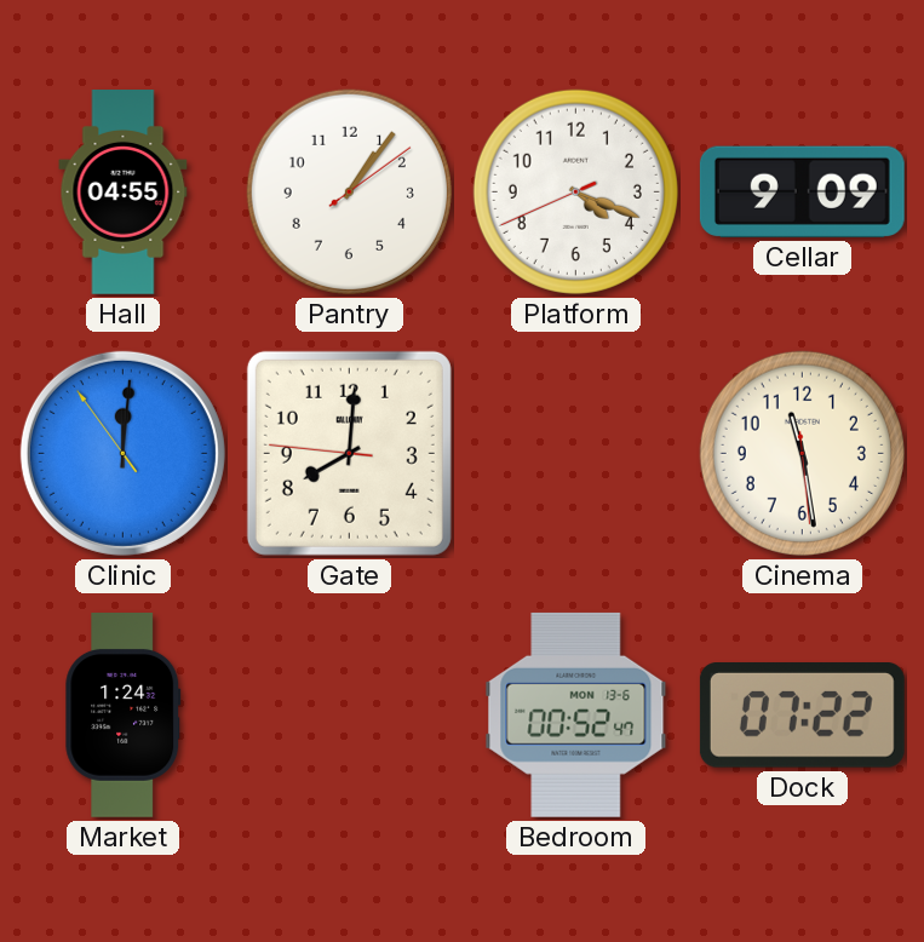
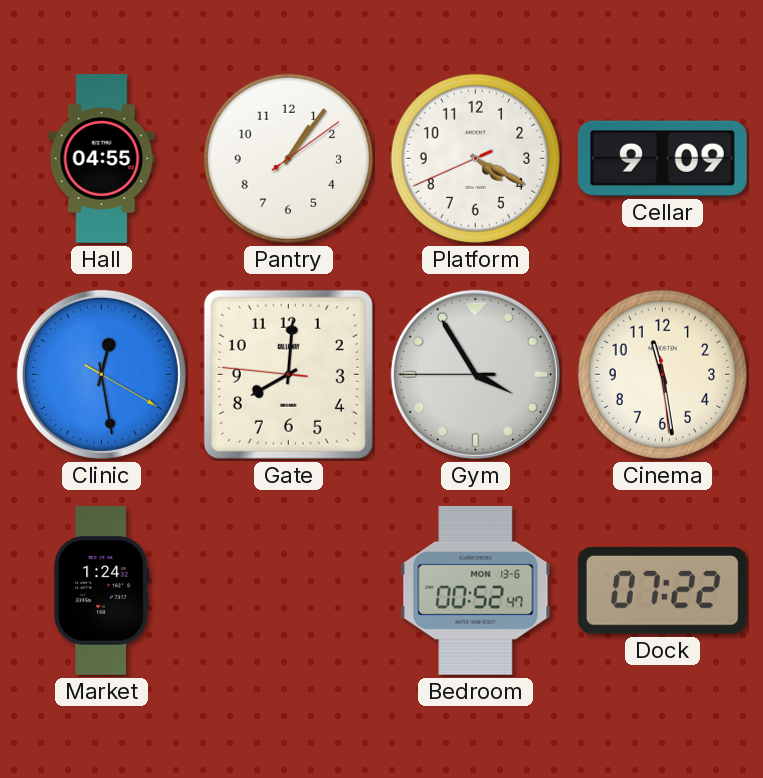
Platform: 4:18 -> 4:19 (475, 158)
Clinic: 12:00 -> 12:28 (101, 374)
Gym: none -> 3:54 (475, 374)
